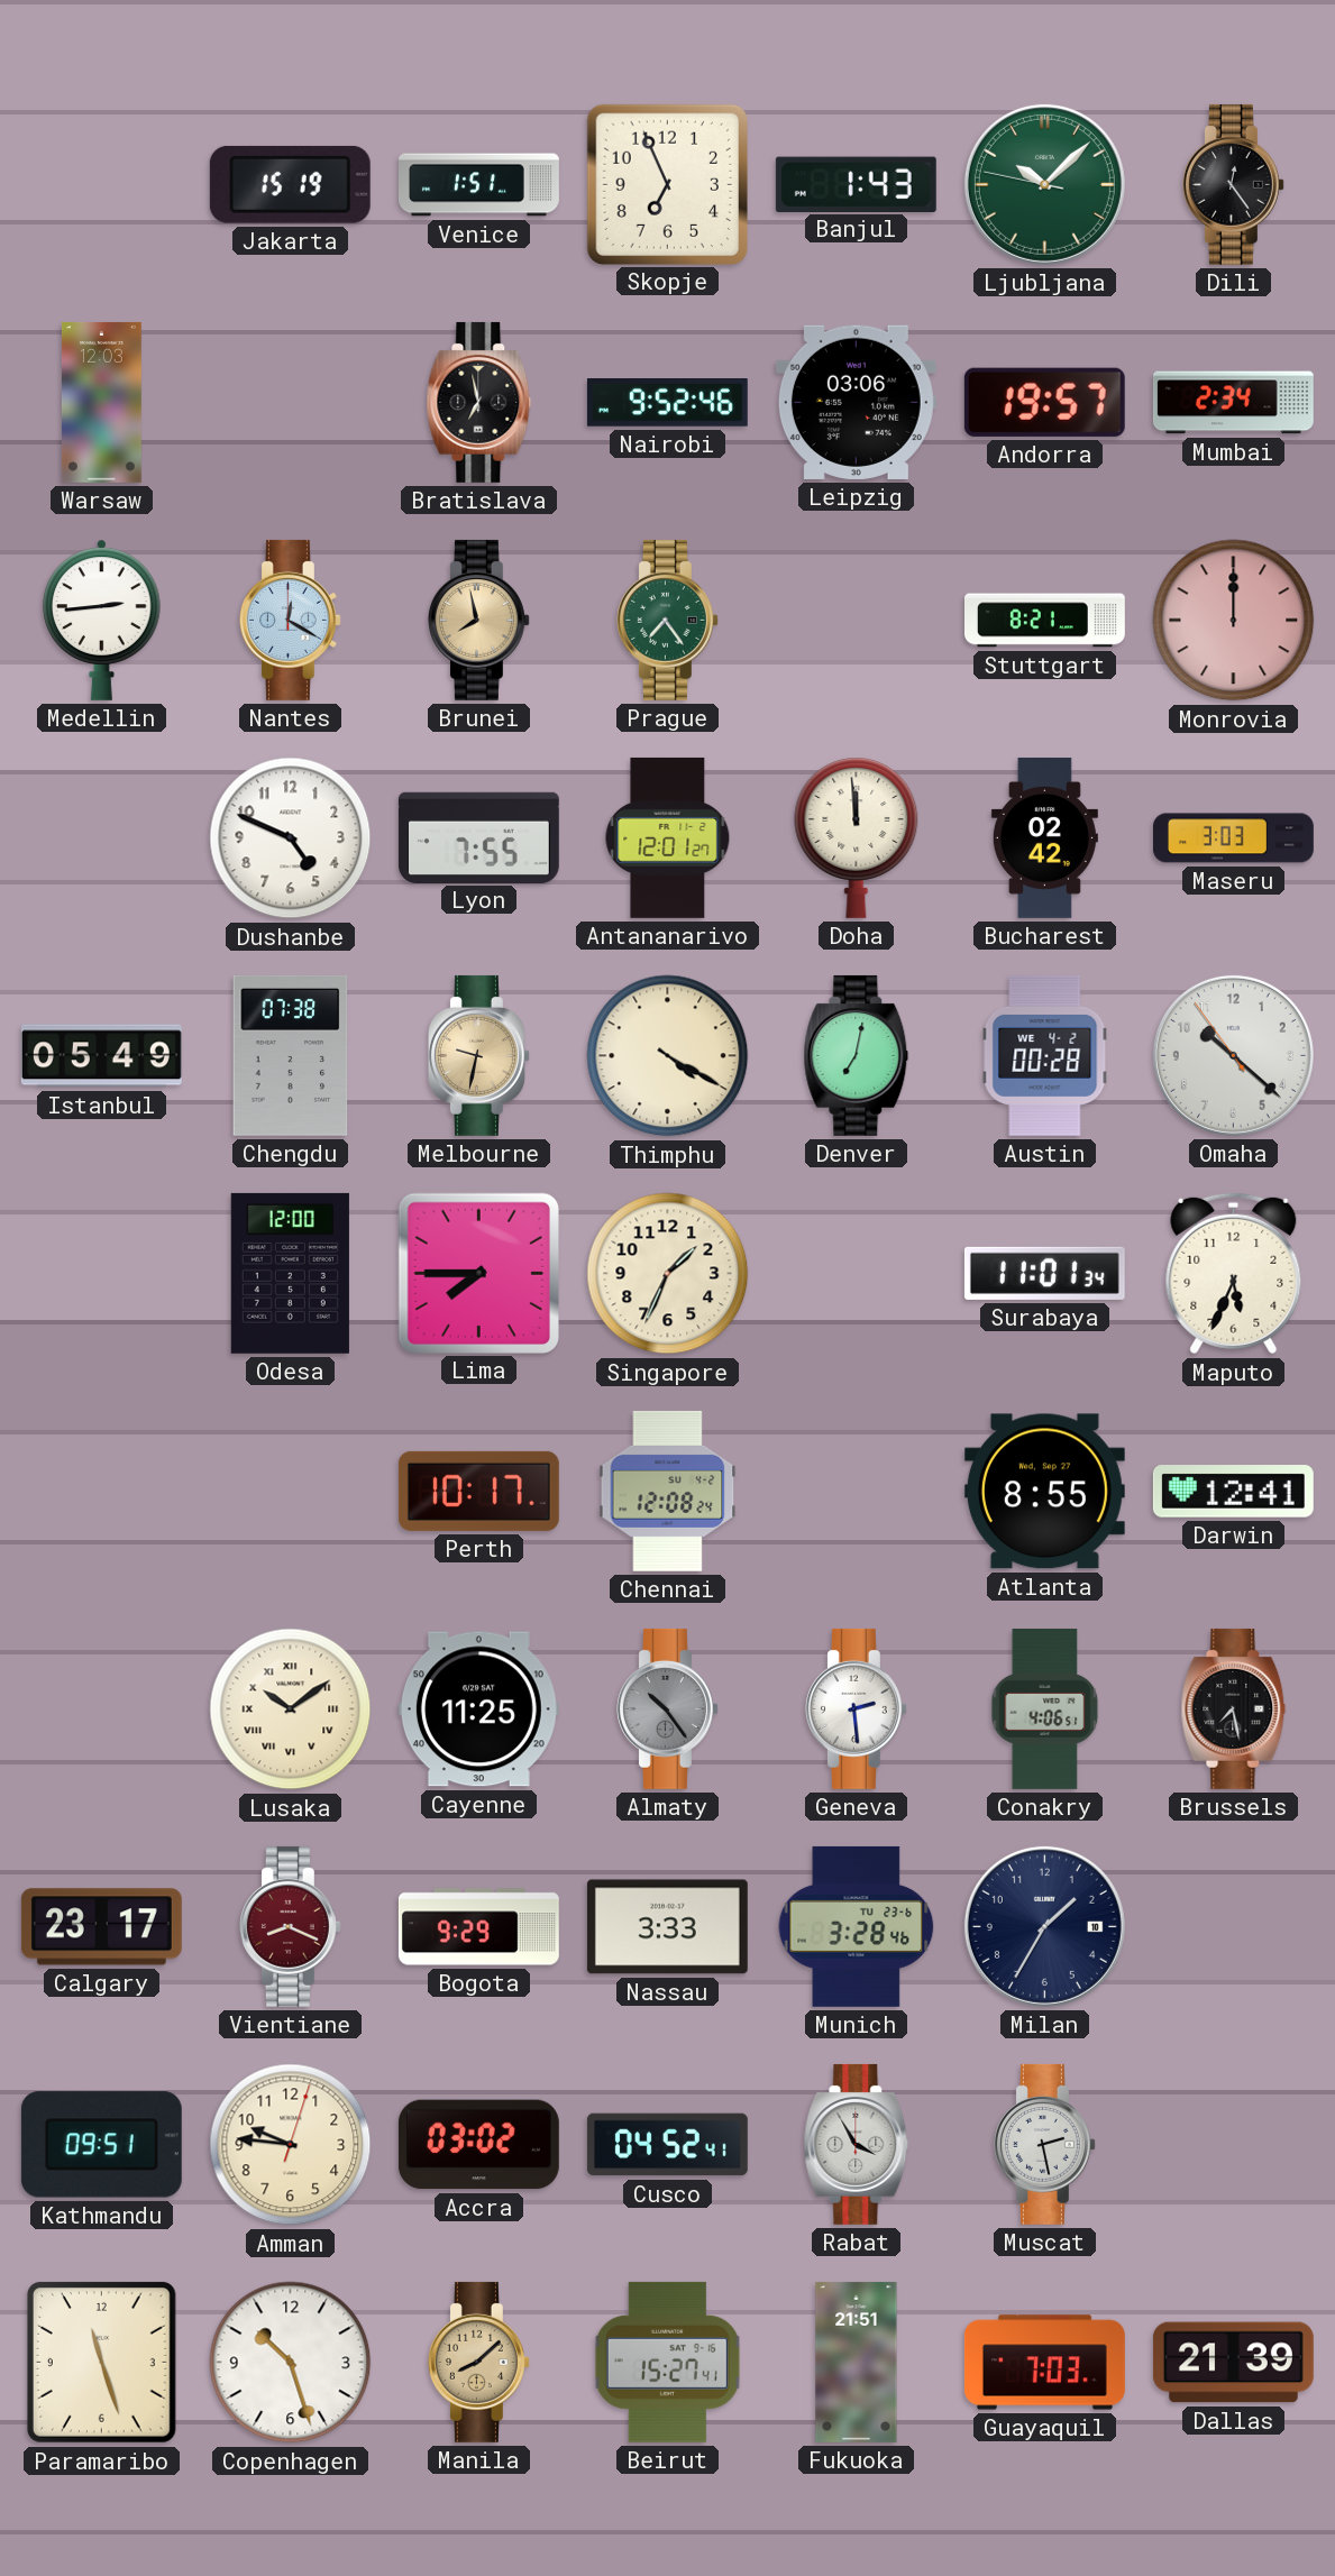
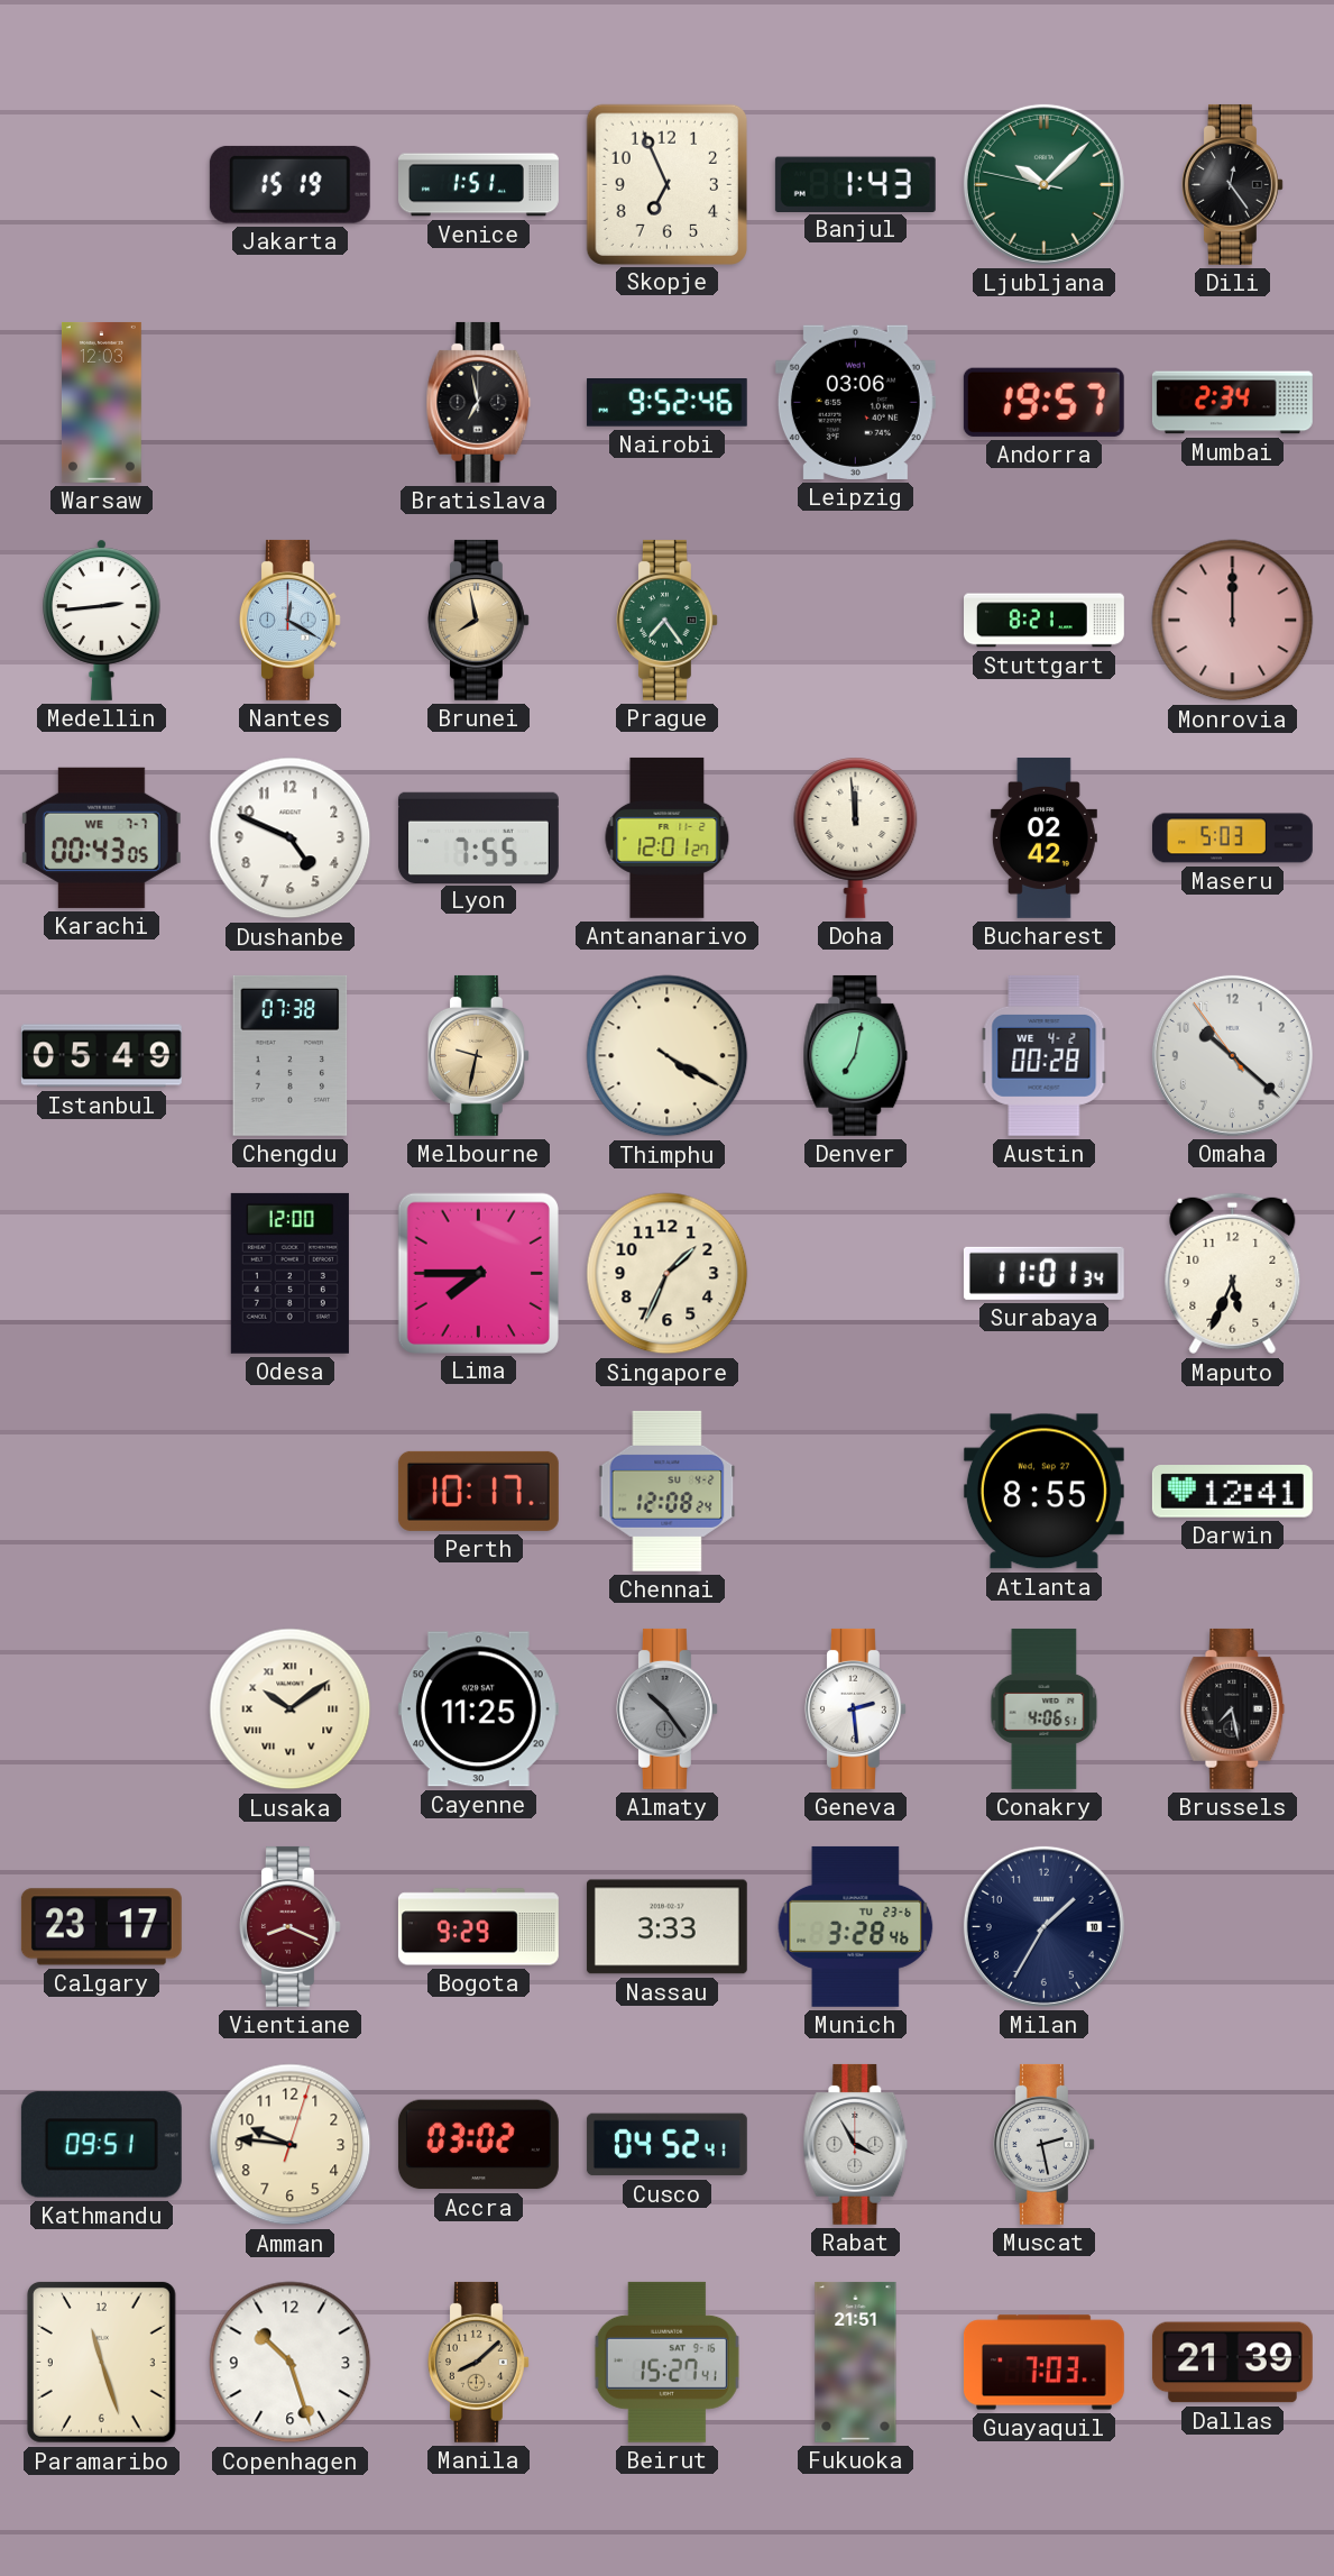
Karachi: none -> 00:43 (101, 837)
Maseru: 3:03 -> 5:03 (1232, 838)
